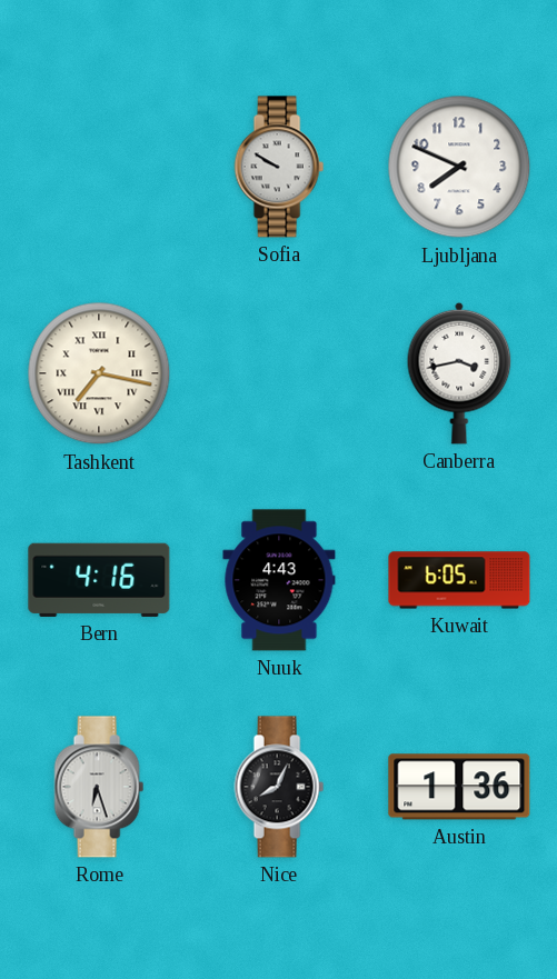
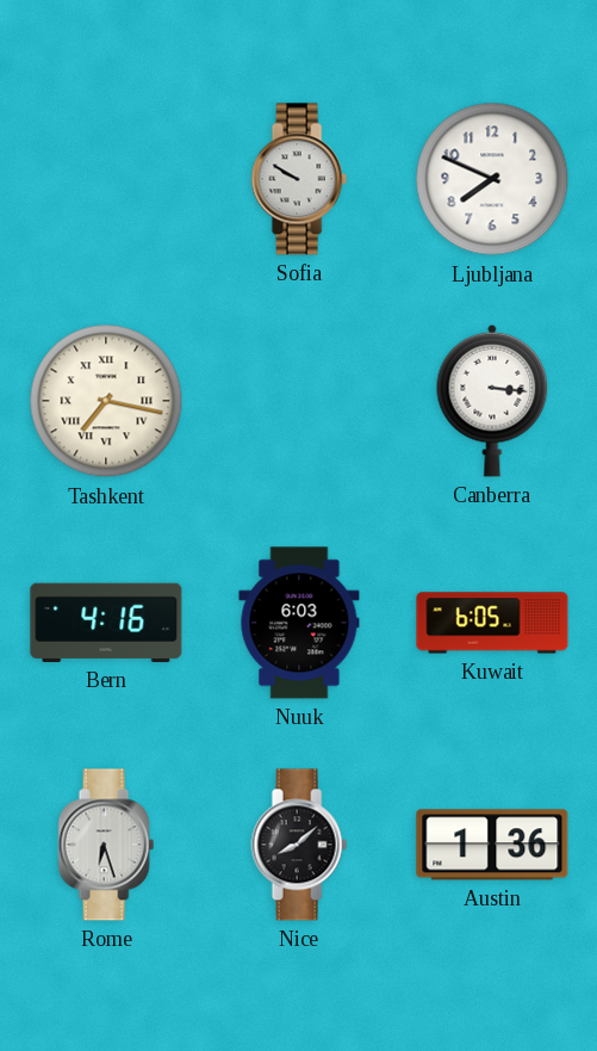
Canberra: 3:43 -> 3:16 (492, 401)
Nuuk: 4:43 -> 6:03 (299, 623)
Nice: 8:04 -> 8:08 (299, 845)
